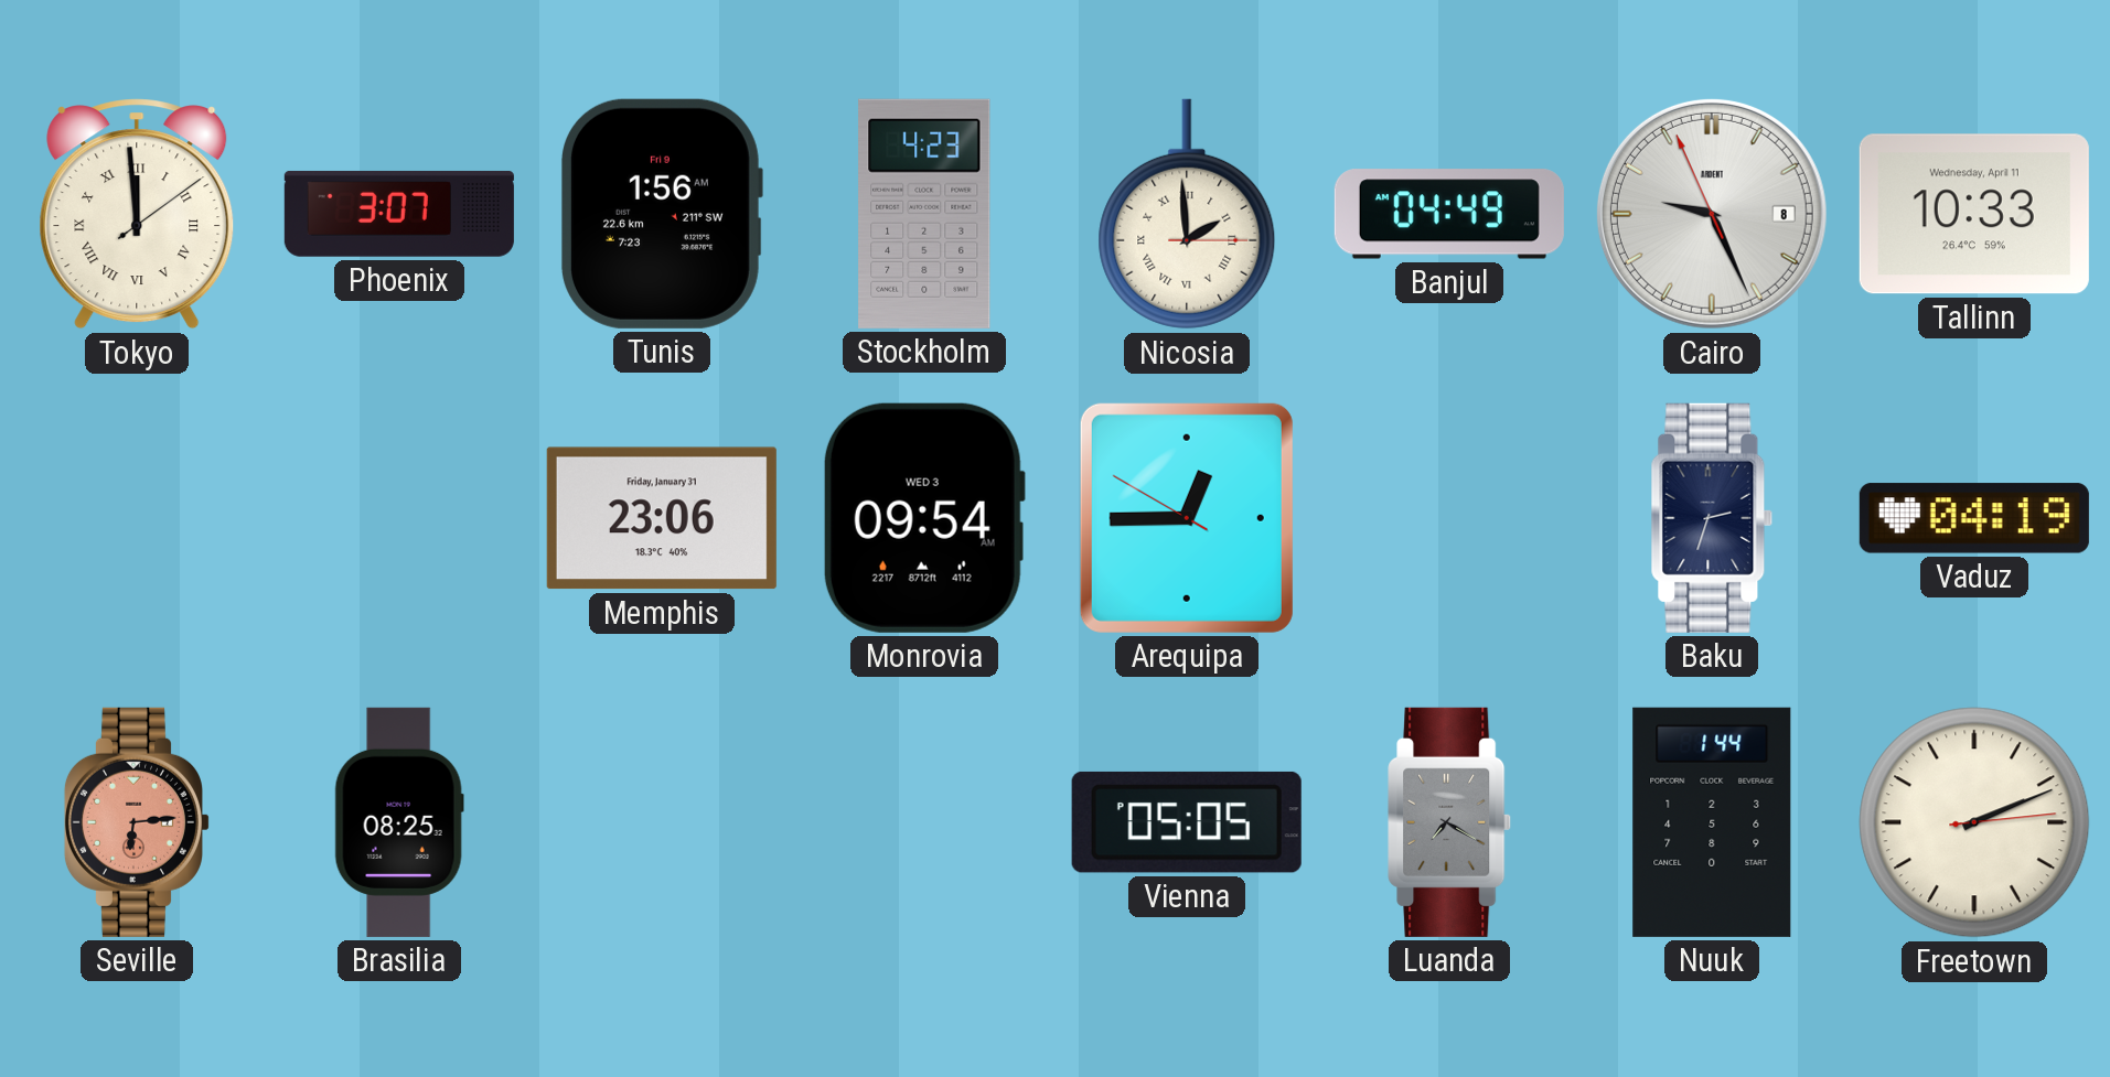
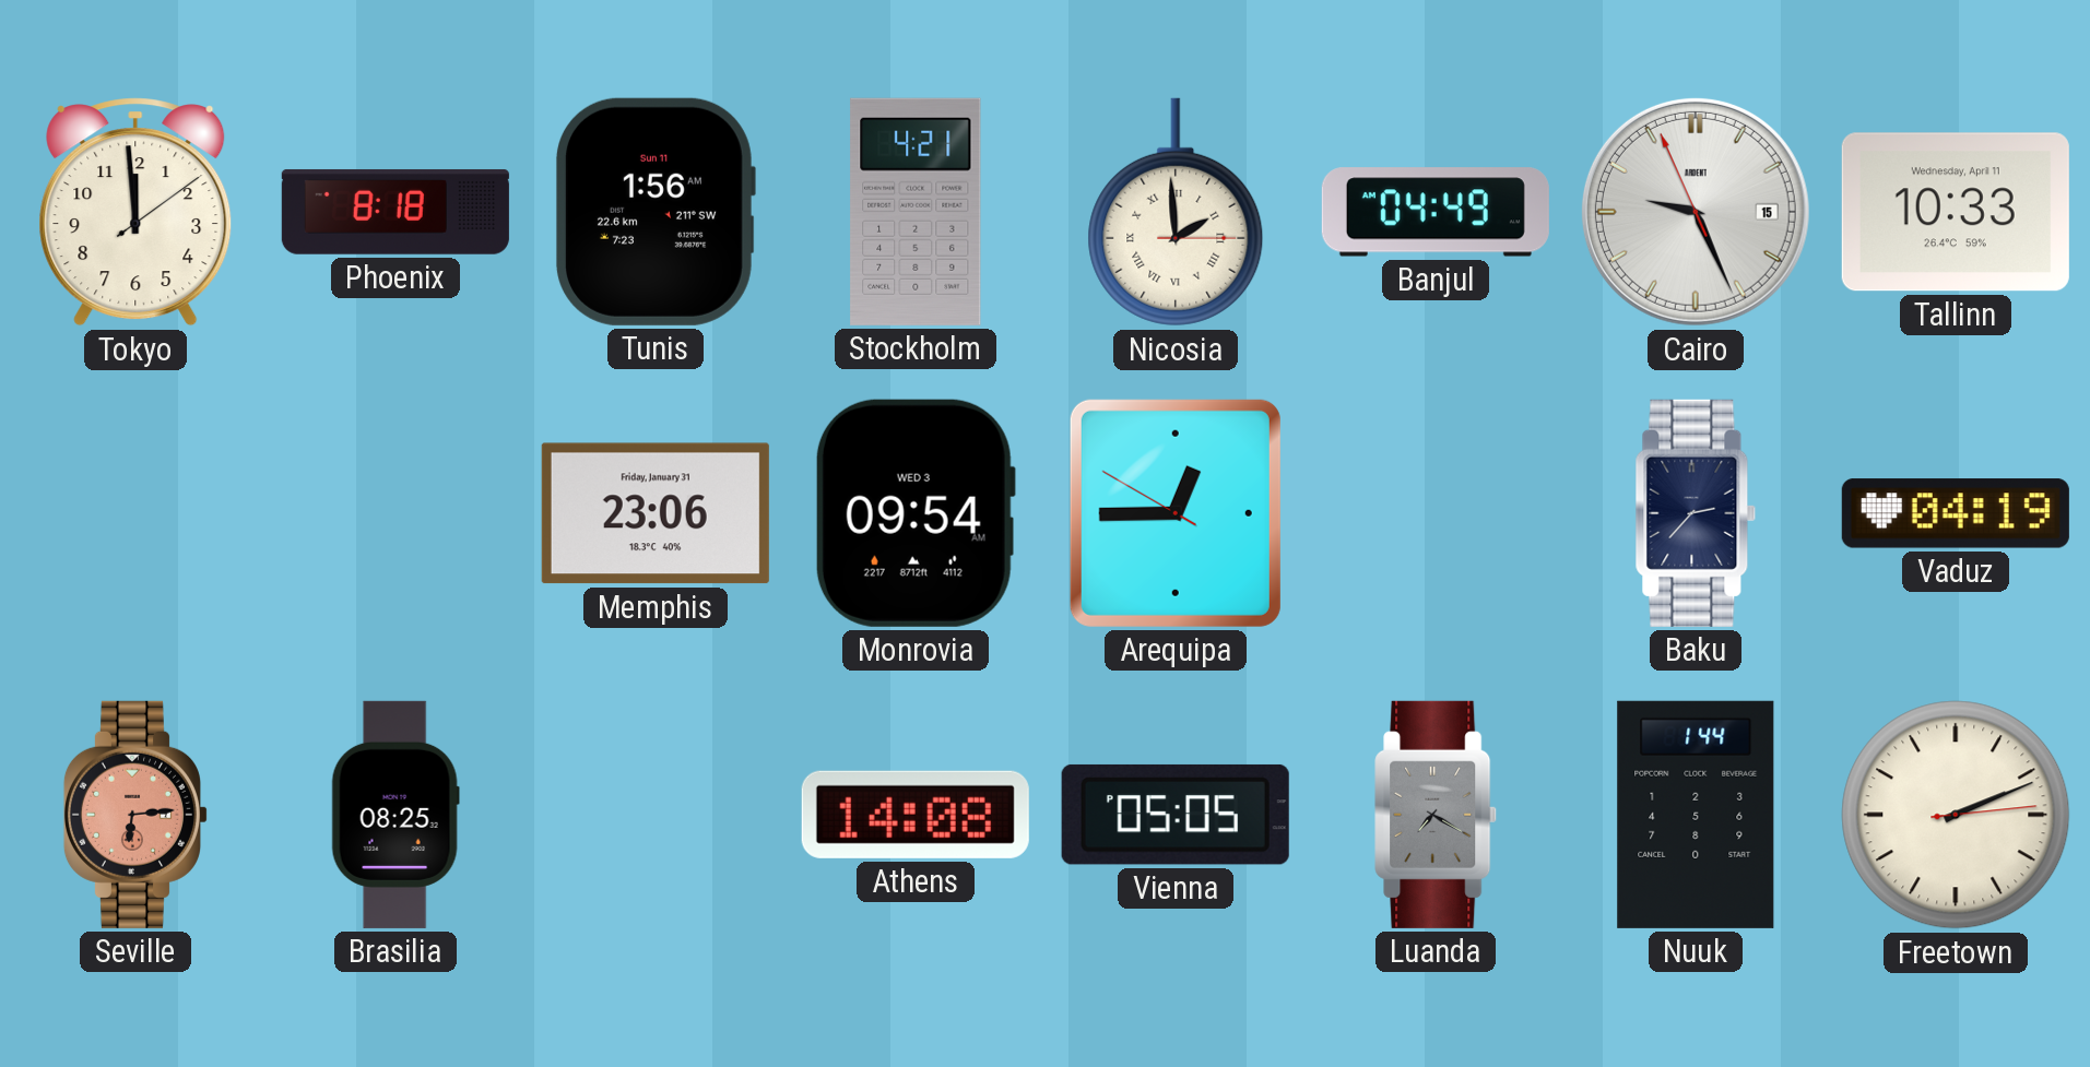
Tokyo numerals: Roman -> Arabic (135, 212)
Phoenix: 3:07 -> 8:18 (395, 212)
Tunis date: Fri 9 -> Sun 11 (656, 212)
Stockholm: 4:23 -> 4:21 (916, 212)
Cairo date: 8 -> 15 (1696, 212)
Baku: 2:33 -> 2:37 (1696, 513)
Athens: none -> 14:08 (916, 815)
